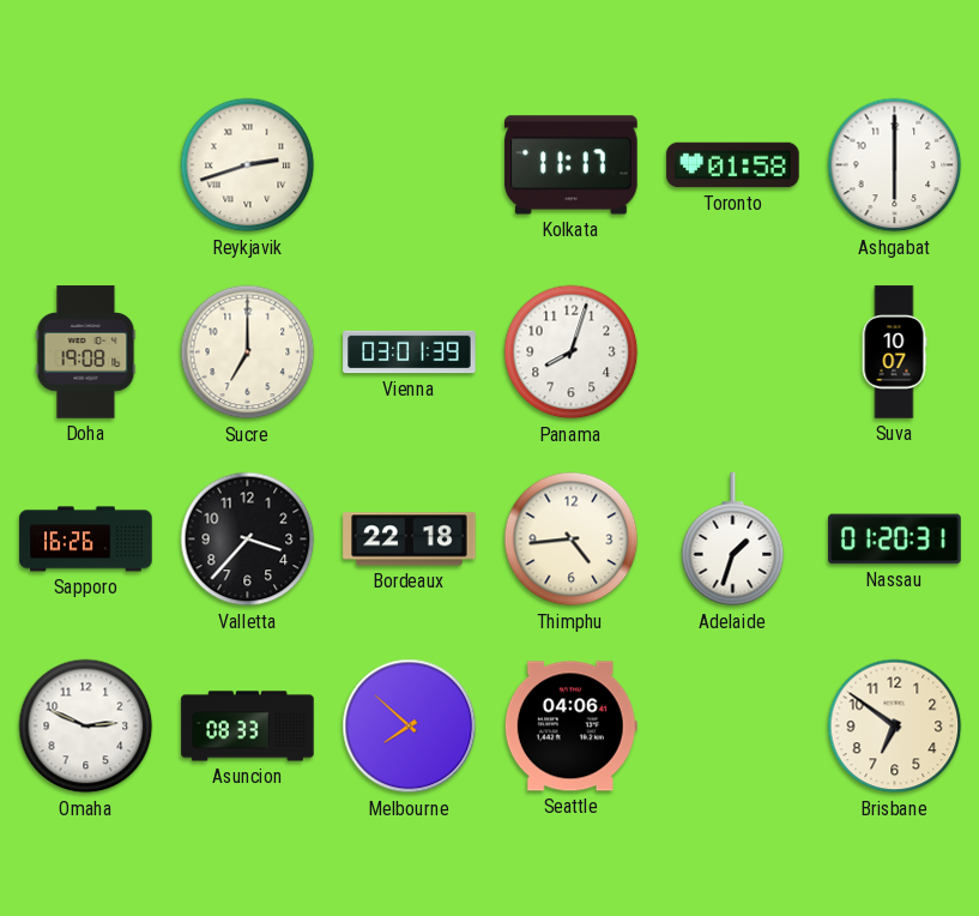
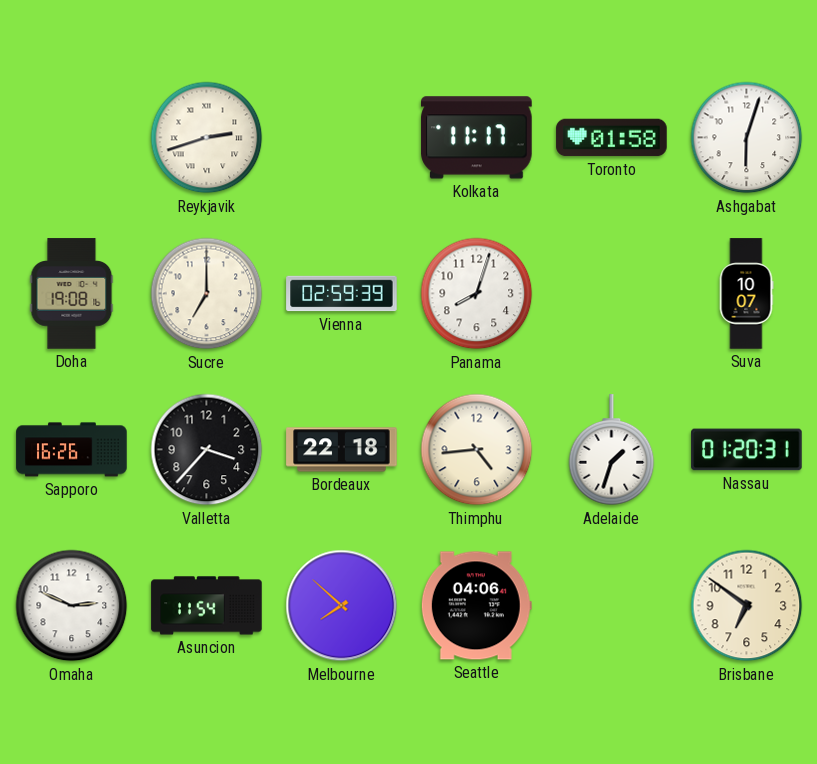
Ashgabat: 6:00 -> 6:03 (747, 138)
Vienna: 03:01 -> 02:59 (342, 294)
Asuncion: 08:33 -> 11:54 (207, 606)
